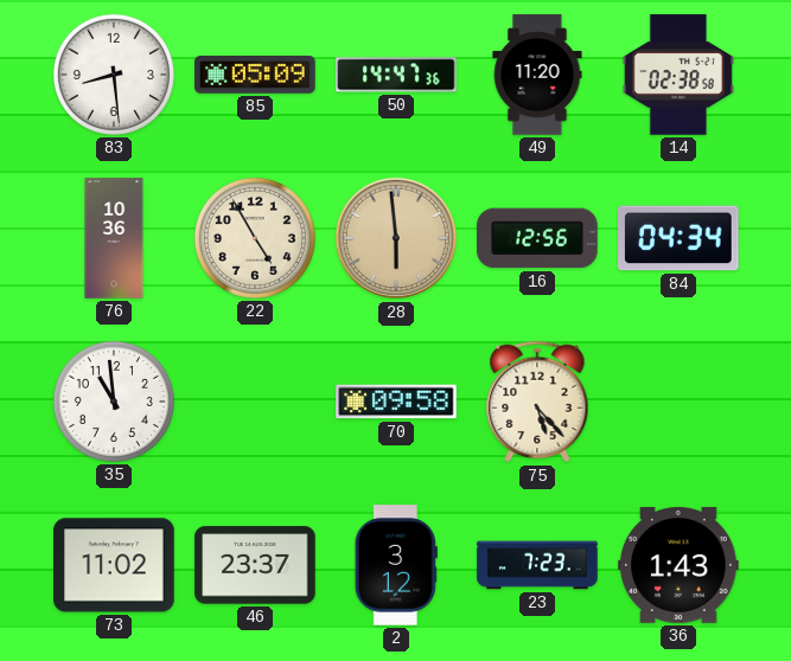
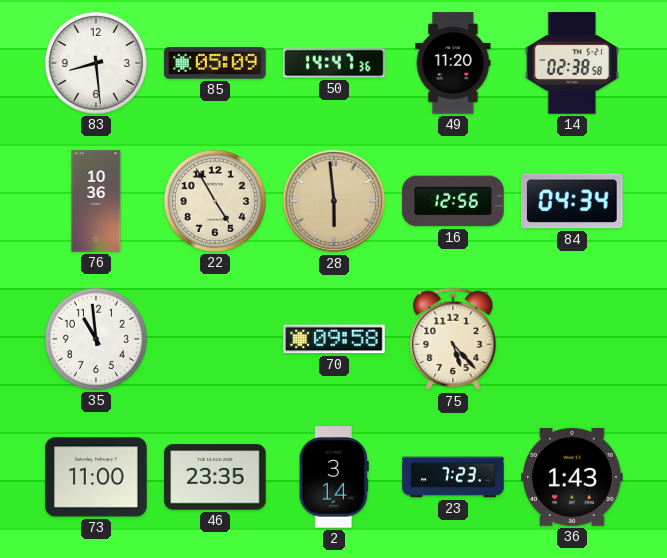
73: 11:02 -> 11:00 (96, 477)
46: 23:37 -> 23:35 (215, 477)
2: 3:12 -> 3:14 (334, 477)
